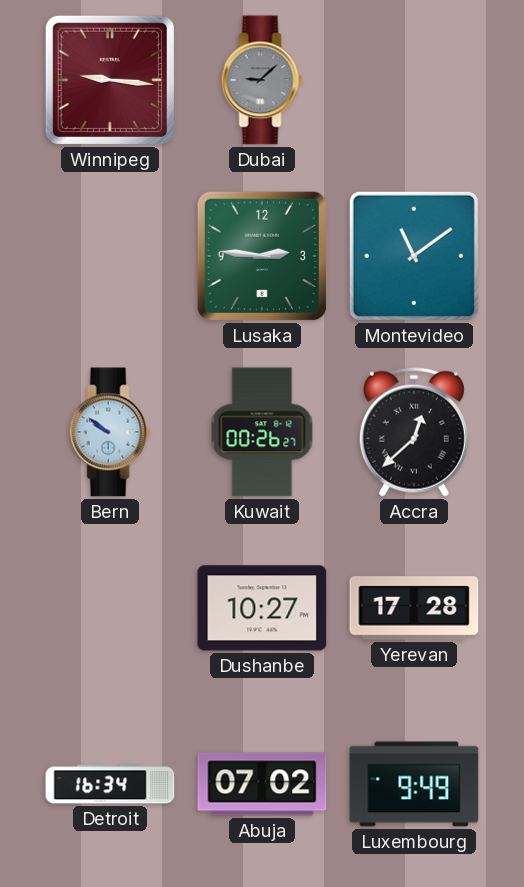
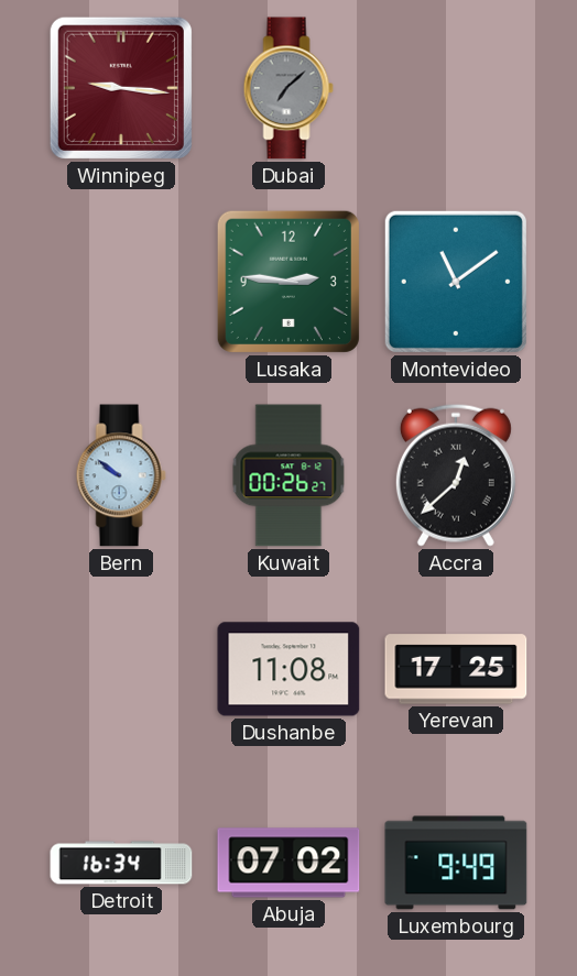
Dubai: 9:08 -> 7:08 (288, 88)
Dushanbe: 10:27 -> 11:08 (288, 669)
Yerevan: 17:28 -> 17:25 (456, 669)
